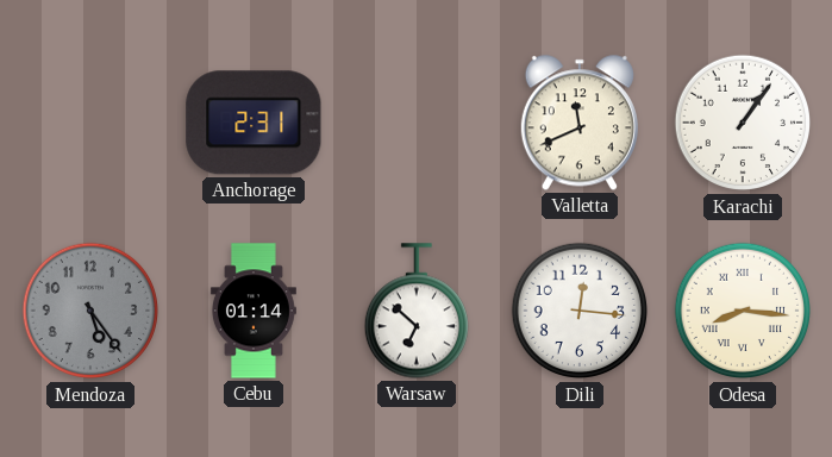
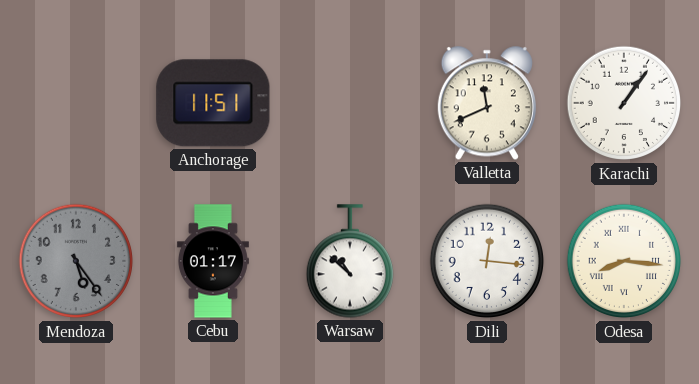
Anchorage: 2:31 -> 11:51 (213, 103)
Cebu: 01:14 -> 01:17 (213, 261)
Warsaw: 6:52 -> 10:52 (349, 261)
